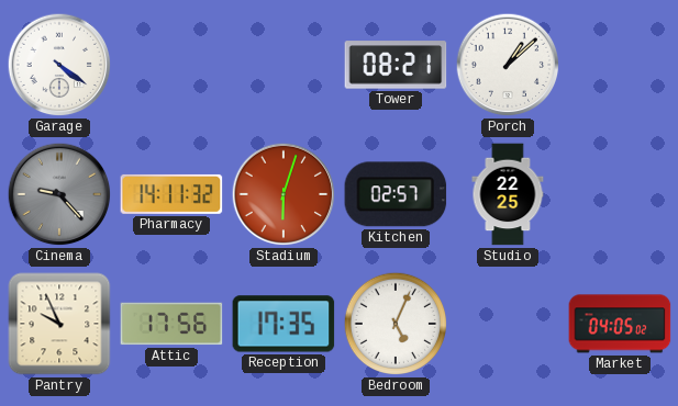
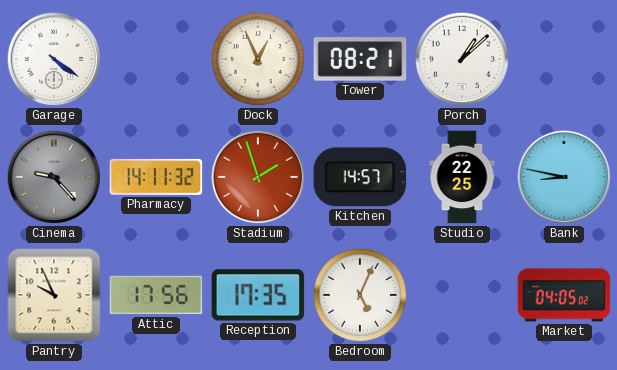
Dock: none -> 12:56 (258, 59)
Stadium: 6:03 -> 1:57 (258, 177)
Kitchen: 02:57 -> 14:57 (360, 177)
Bank: none -> 8:47 (564, 177)
